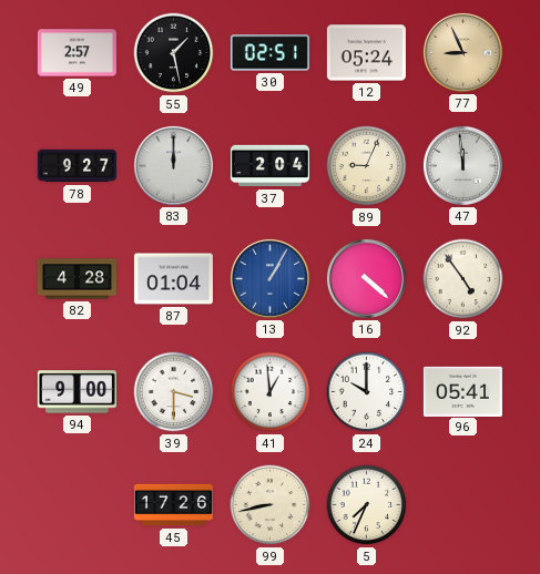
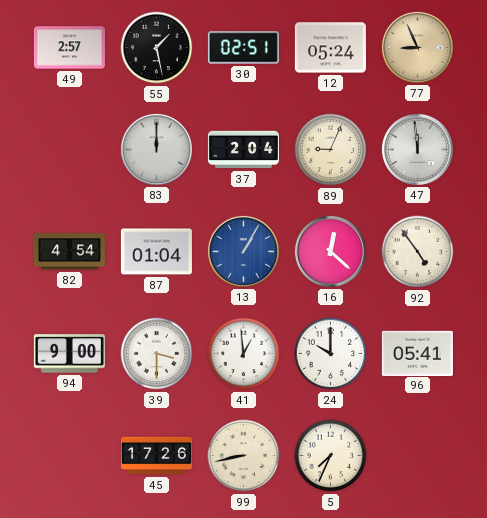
78: 9:27 -> none (77, 166)
82: 4:28 -> 4:54 (69, 252)
16: 4:22 -> 12:22 (330, 251)
